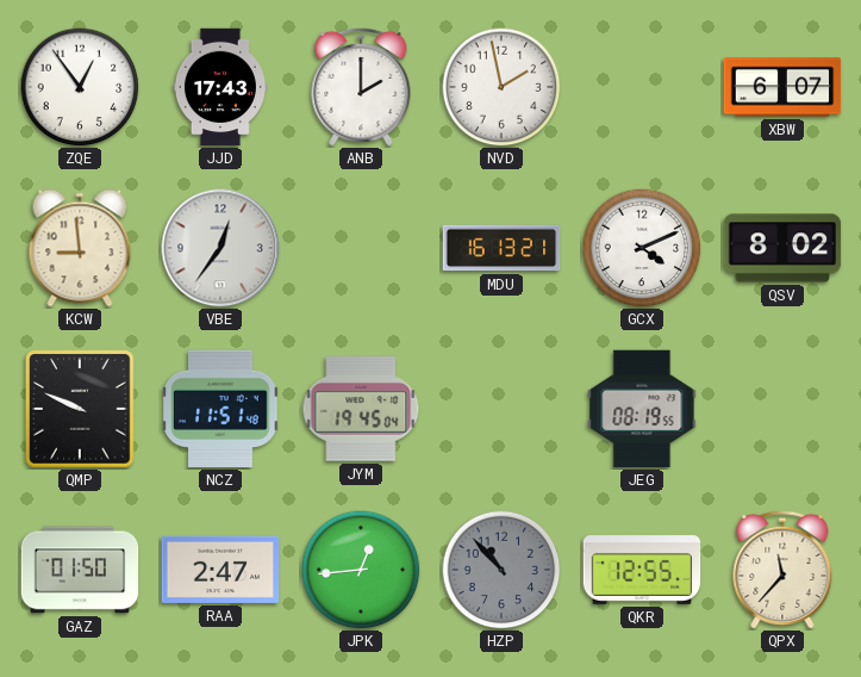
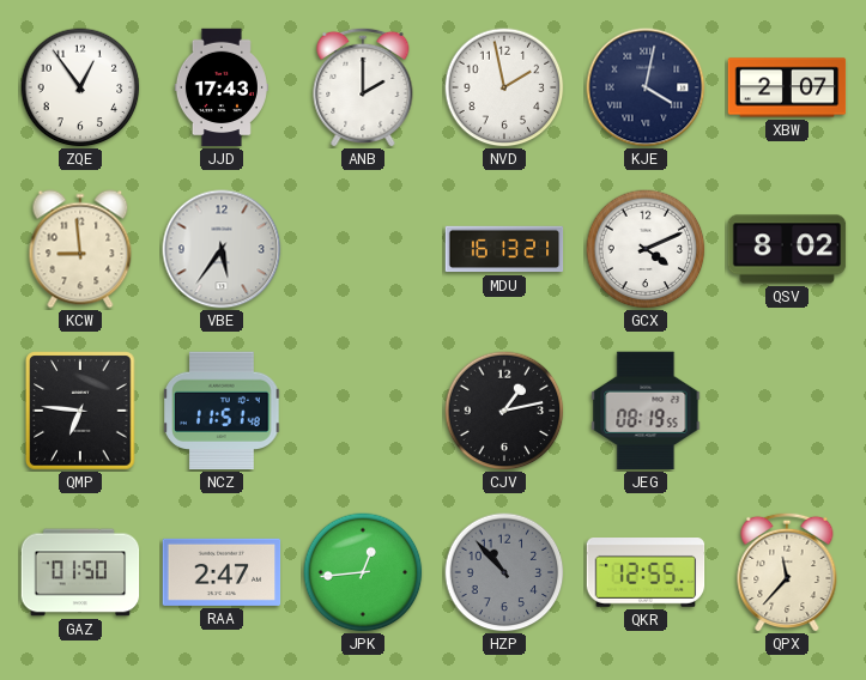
KJE: none -> 4:02 (646, 87)
XBW: 6:07 -> 2:07 (787, 87)
VBE: 12:36 -> 5:36 (222, 249)
QMP: 9:49 -> 6:46 (80, 411)
JYM: 19:45 -> none (361, 409)
CJV: none -> 1:13 (504, 411)
